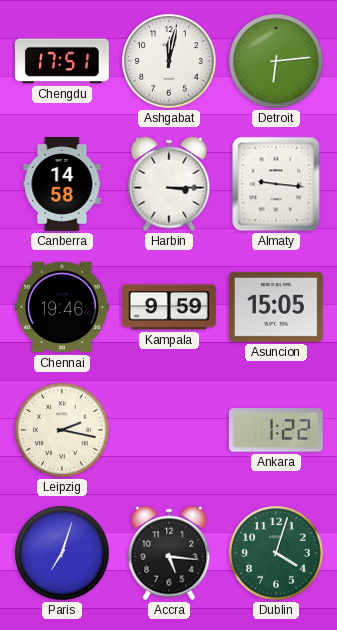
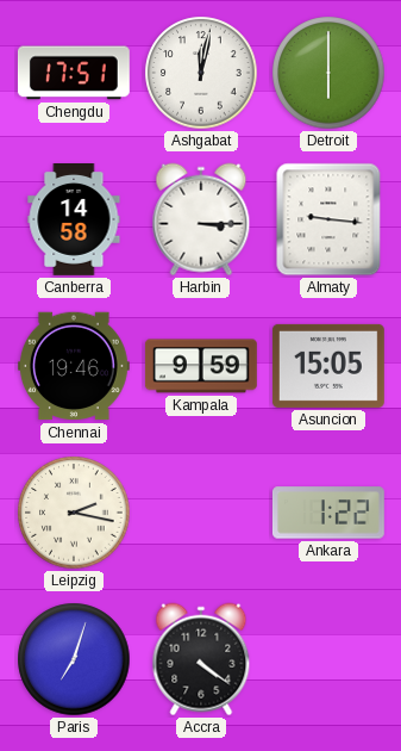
Detroit: 6:14 -> 6:00 (328, 73)
Accra: 5:16 -> 4:21 (201, 659)
Dublin: 4:03 -> none (276, 553)
